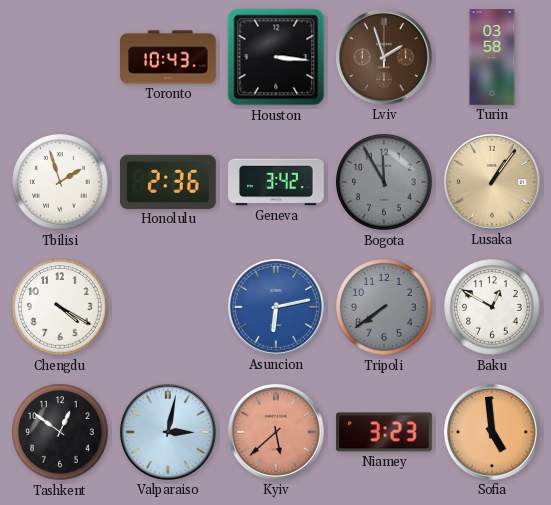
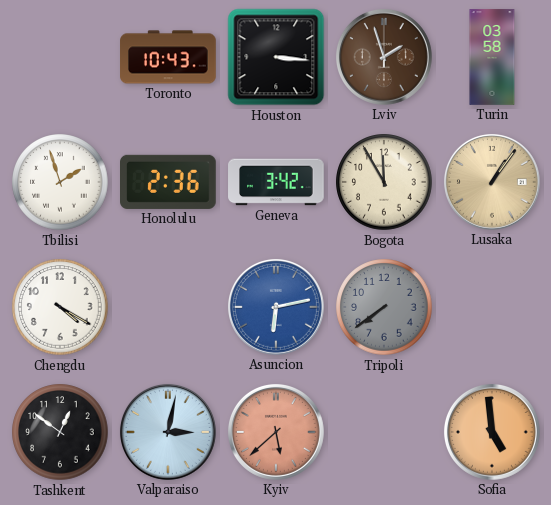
Bogota dial: grey -> cream (384, 182)
Baku: 12:50 -> none (492, 307)
Niamey: 3:23 -> none (384, 432)
